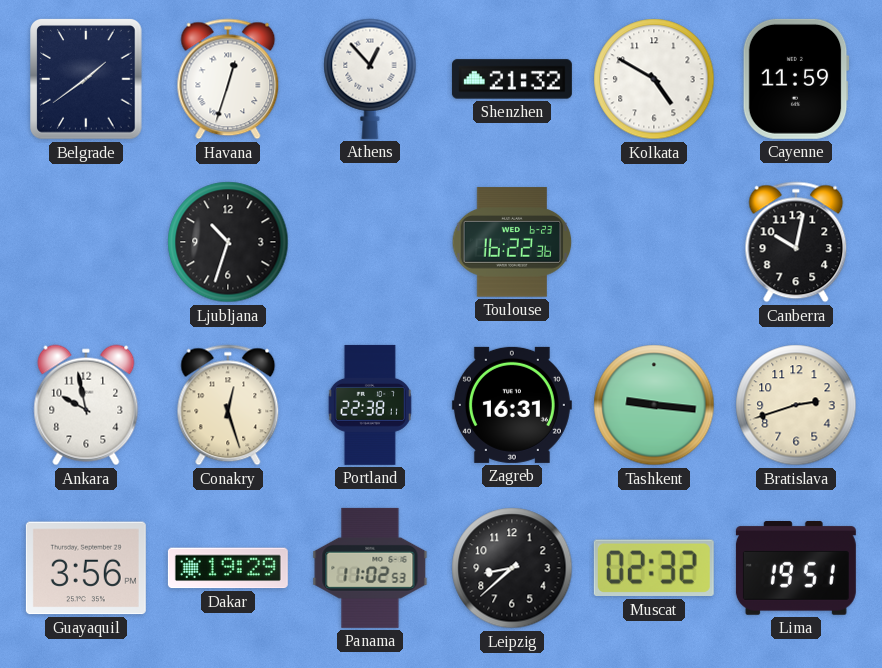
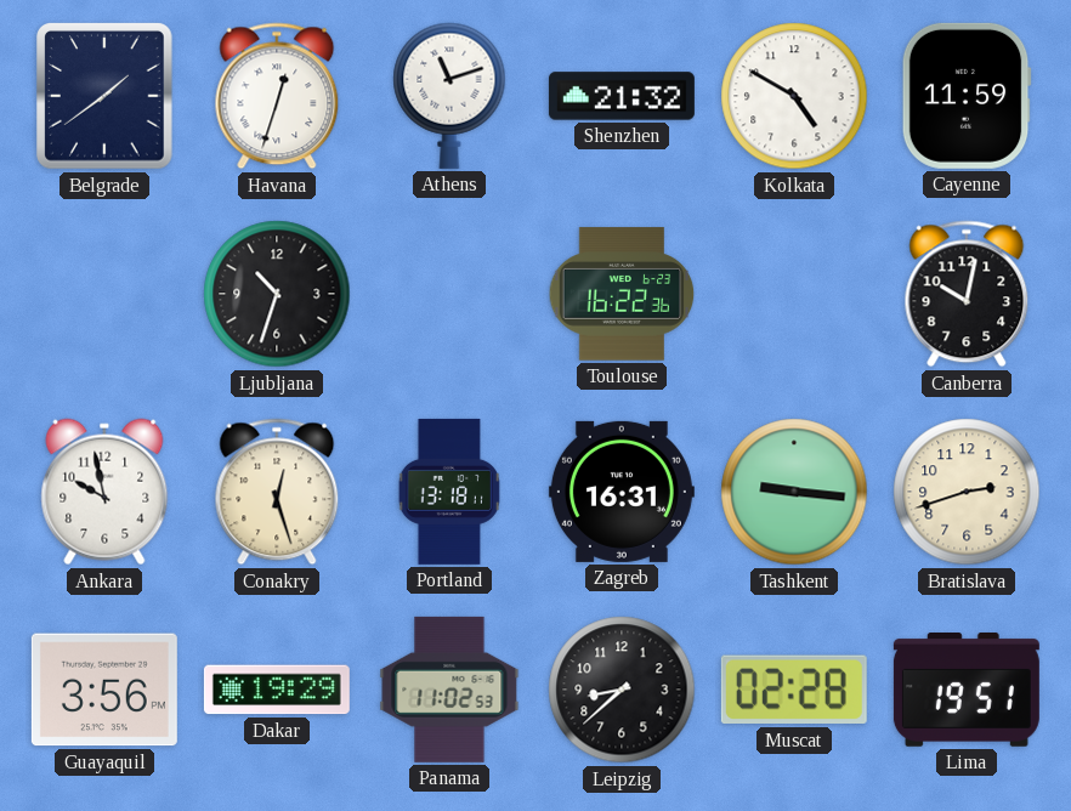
Athens: 12:53 -> 11:12 (449, 96)
Portland: 22:38 -> 13:18 (449, 492)
Muscat: 02:32 -> 02:28 (794, 690)
